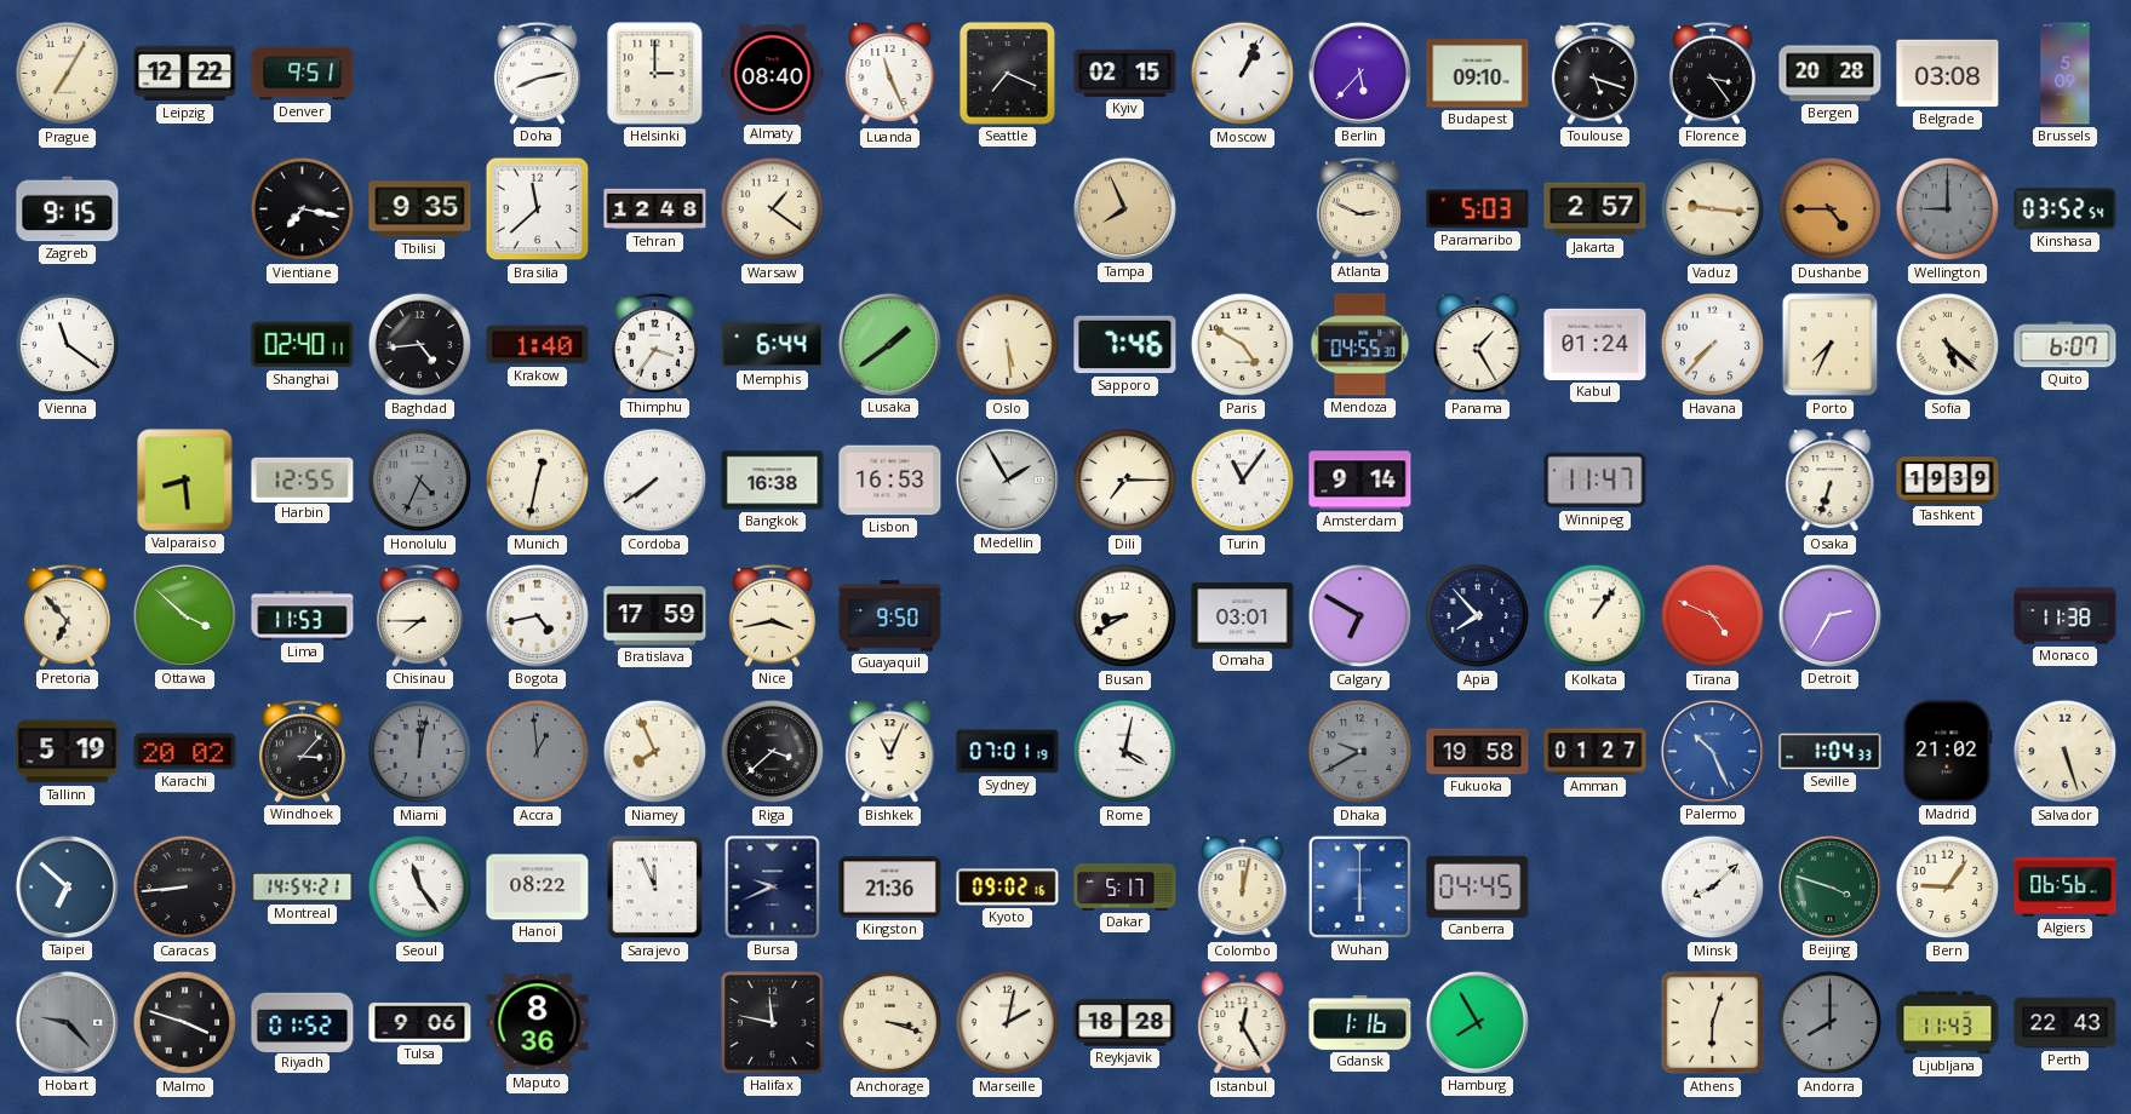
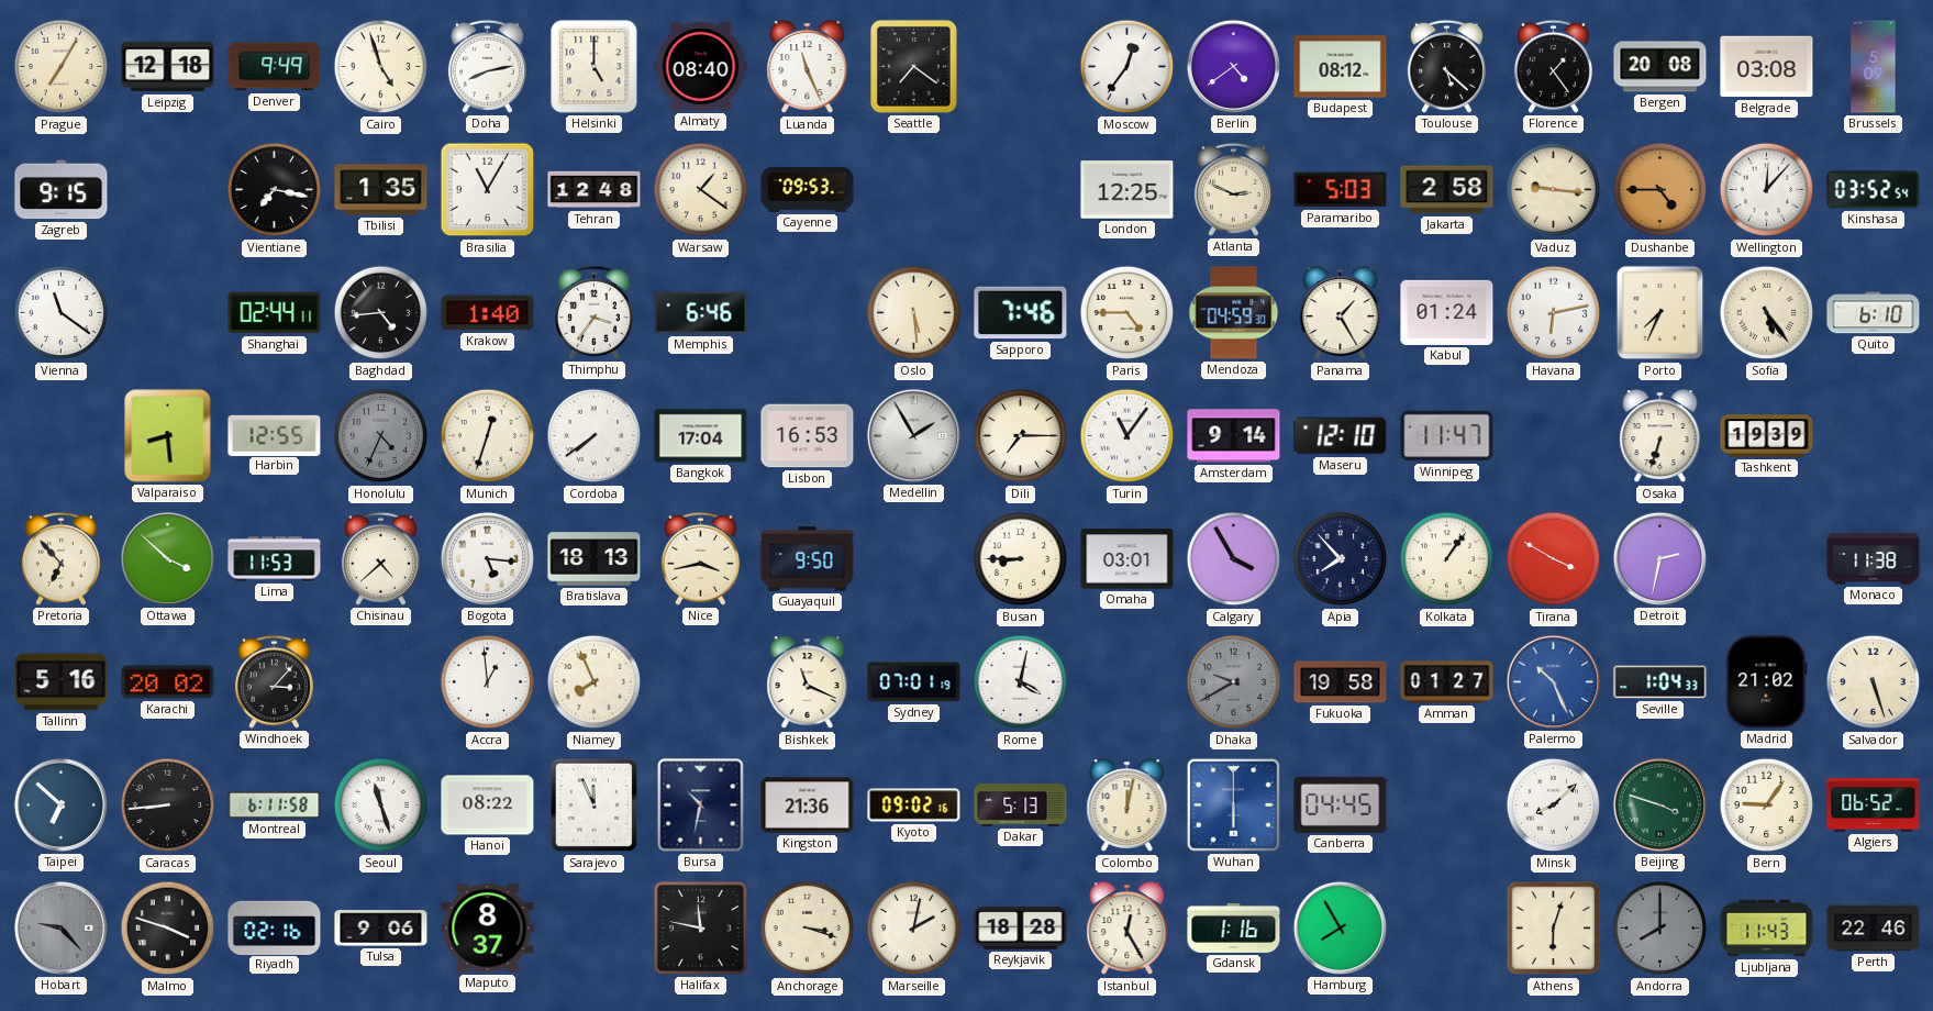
Leipzig: 12:22 -> 12:18 (168, 67)
Denver: 9:51 -> 9:49 (275, 67)
Cairo: none -> 4:57 (381, 67)
Helsinki: 3:00 -> 5:00 (595, 67)
Seattle: 7:19 -> 7:21 (913, 66)
Kyiv: 02:15 -> none (1125, 73)
Moscow: 1:04 -> 12:36 (1127, 67)
Berlin: 5:37 -> 4:39 (1233, 66)
Budapest: 09:10 -> 08:12 (1341, 67)
Toulouse: 5:18 -> 5:22 (1446, 66)
Florence: 3:24 -> 1:24 (1553, 66)
Bergen: 20:28 -> 20:08 (1660, 67)
Tbilisi: 9:35 -> 1:35 (381, 190)
Brasilia: 11:38 -> 11:05 (488, 190)
Cayenne: none -> 09:53 (808, 189)
Tampa: 7:56 -> none (1124, 208)
London: none -> 12:25 (1127, 190)
Jakarta: 2:57 -> 2:58 (1447, 190)
Wellington: 9:00 -> 12:07 (1767, 190)
Wellington dial: grey -> white (1767, 190)
Shanghai: 02:40 -> 02:44 (275, 313)
Memphis: 6:44 -> 6:46 (701, 313)
Lusaka: 1:39 -> none (889, 344)
Paris: 4:50 -> 4:45 (1127, 313)
Mendoza: 04:55 -> 04:59 (1234, 313)
Havana: 7:37 -> 6:13 (1554, 313)
Sofia: 5:22 -> 5:24 (1767, 313)
Quito: 6:07 -> 6:10 (1874, 313)
Munich: 12:32 -> 12:33 (488, 436)
Bangkok: 16:38 -> 17:04 (701, 436)
Maseru: none -> 12:10 (1341, 436)
Chisinau: 7:45 -> 4:38 (380, 558)
Bogota: 4:43 -> 5:16 (487, 558)
Bratislava: 17:59 -> 18:13 (595, 559)
Busan: 8:40 -> 8:45 (1021, 559)
Calgary: 6:50 -> 3:55 (1234, 559)
Tirana: 4:49 -> 3:50 (1554, 559)
Detroit: 2:35 -> 2:32 (1659, 558)
Tallinn: 5:19 -> 5:16 (62, 682)
Miami: 12:02 -> none (420, 752)
Accra dial: grey -> white (488, 682)
Riga: 3:38 -> none (773, 752)
Bishkek: 11:04 -> 11:19 (808, 682)
Montreal: 14:54 -> 6:11 (275, 804)
Seoul: 11:24 -> 11:27 (381, 806)
Bursa: 9:41 -> 10:32 (701, 806)
Dakar: 5:17 -> 5:13 (1021, 806)
Algiers: 06:56 -> 06:52 (1874, 804)
Riyadh: 01:52 -> 02:16 (275, 927)
Maputo: 8:36 -> 8:37 (488, 929)
Perth: 22:43 -> 22:46 (1874, 929)
